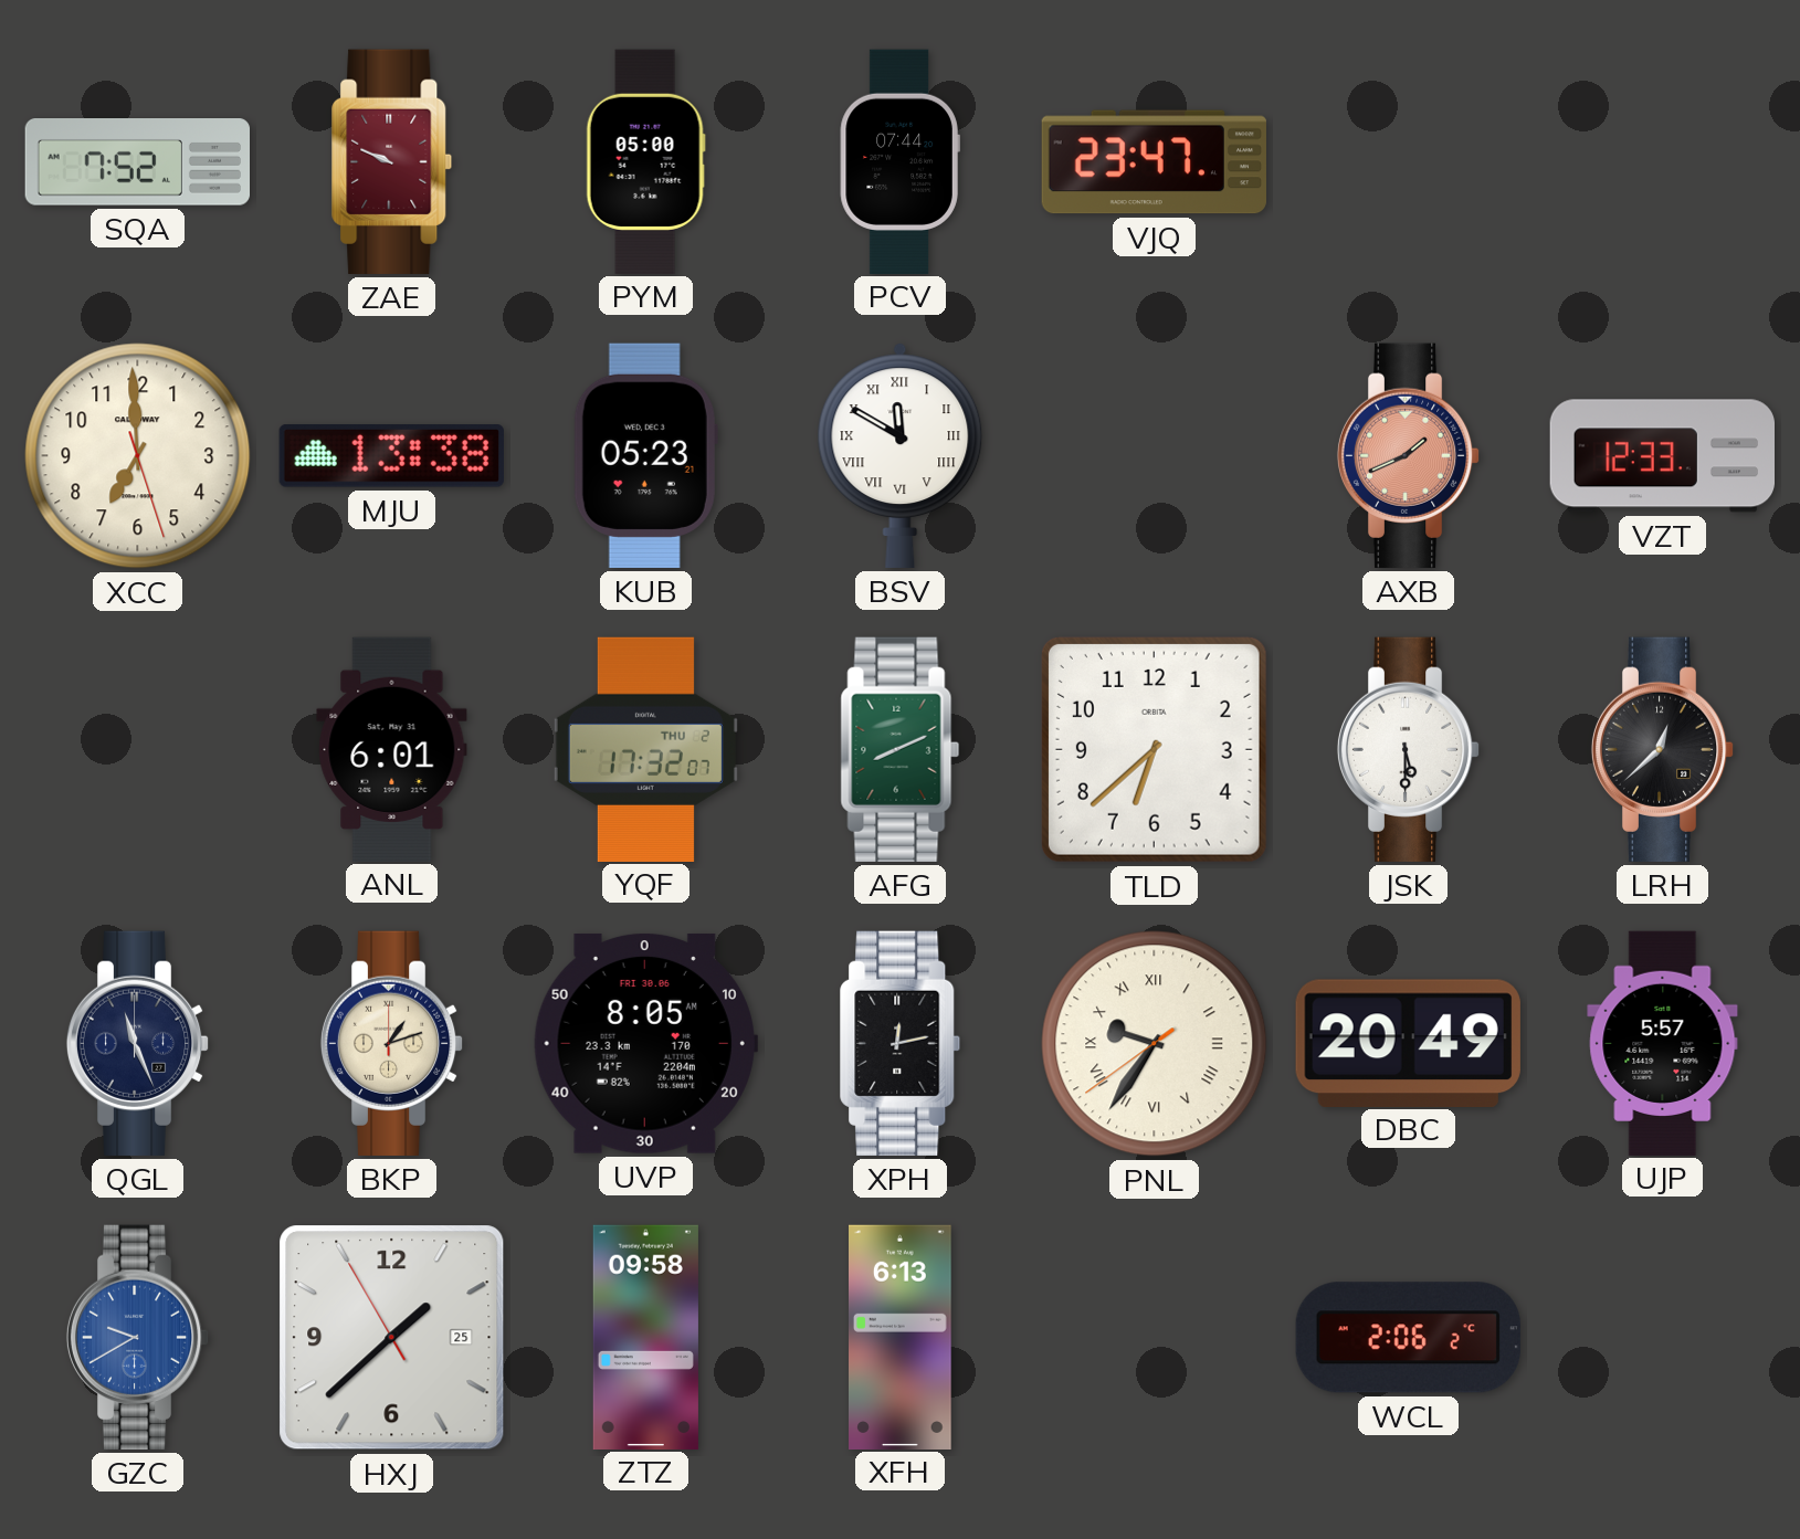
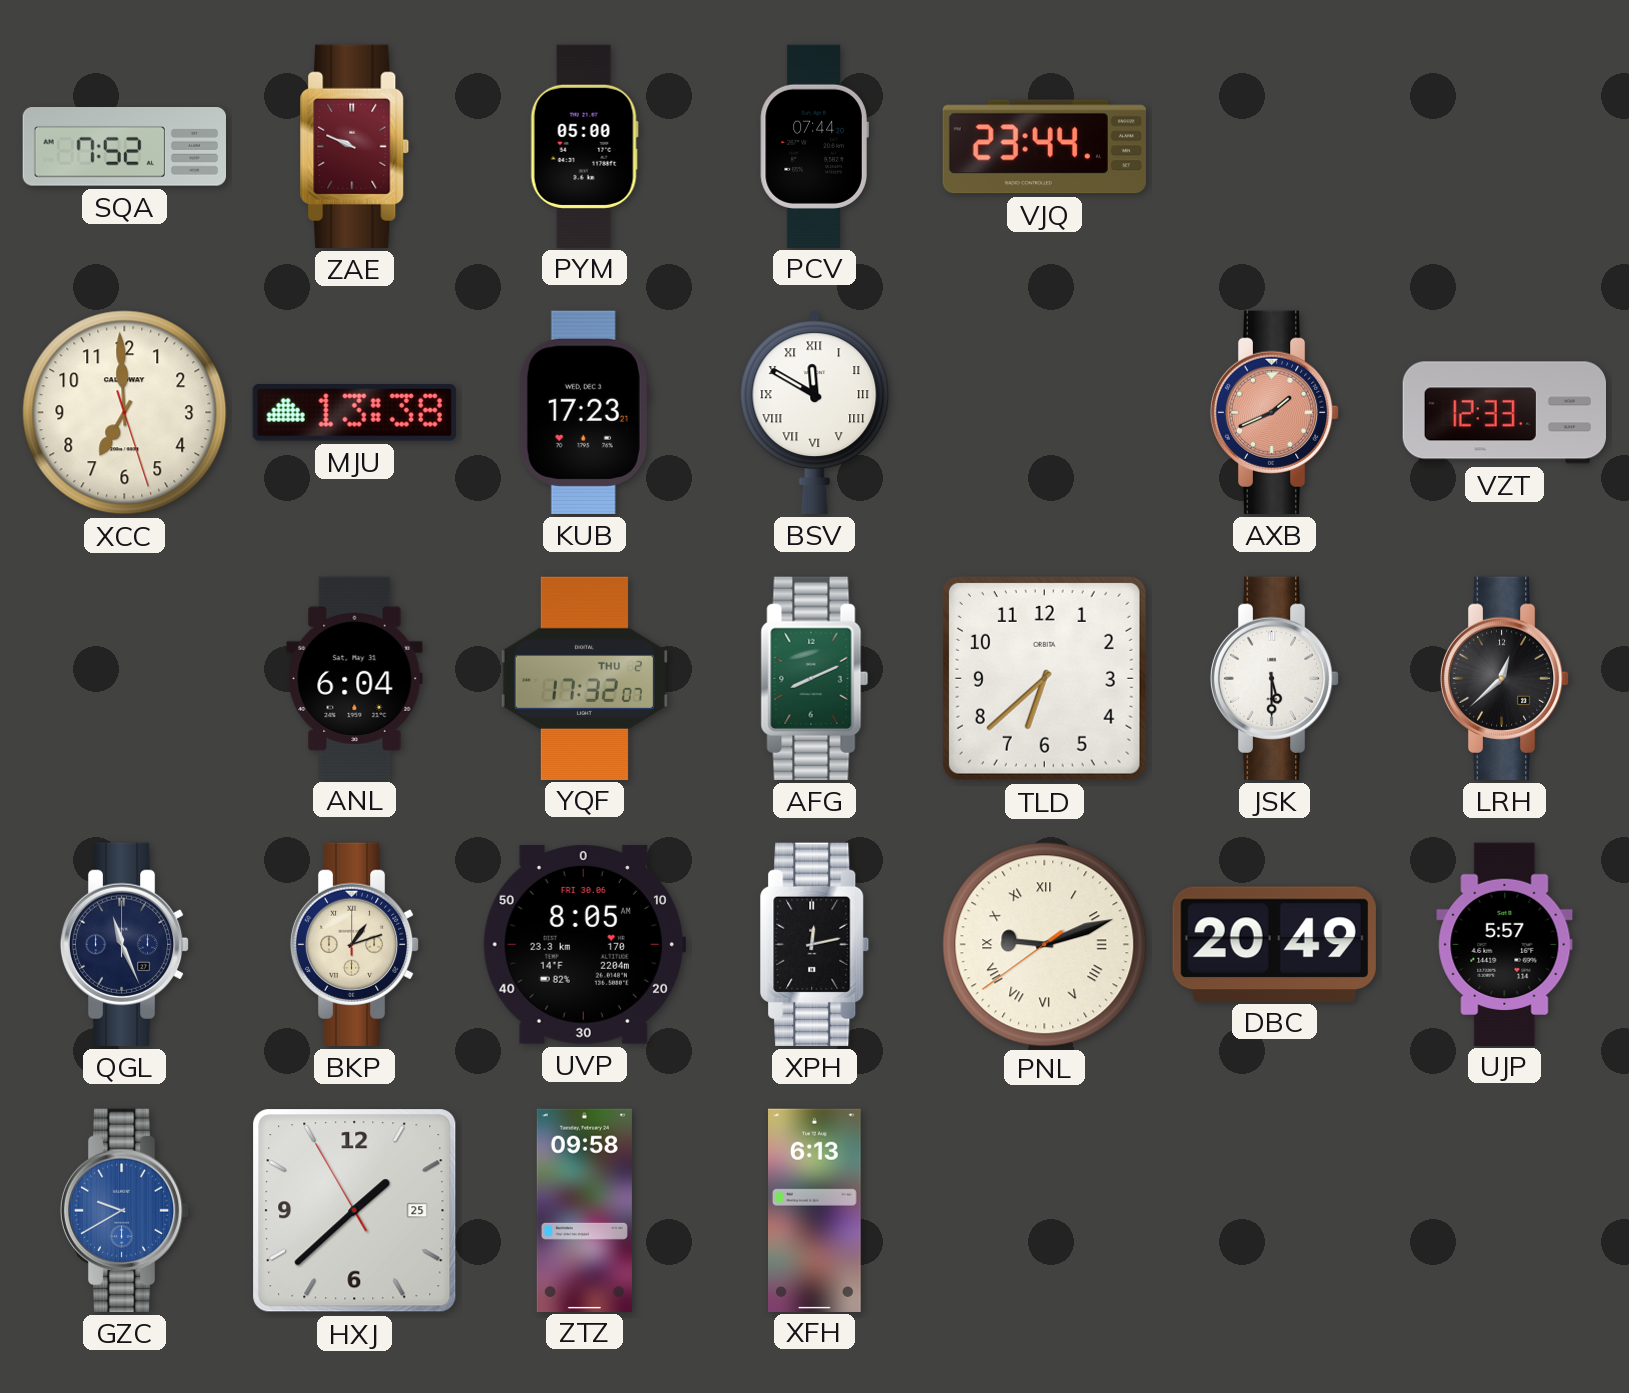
VJQ: 23:47 -> 23:44 (1044, 147)
KUB: 05:23 -> 17:23 (584, 412)
ANL: 6:01 -> 6:04 (355, 678)
PNL: 9:35 -> 9:11 (1045, 945)
WCL: 2:06 -> none (1408, 1338)
